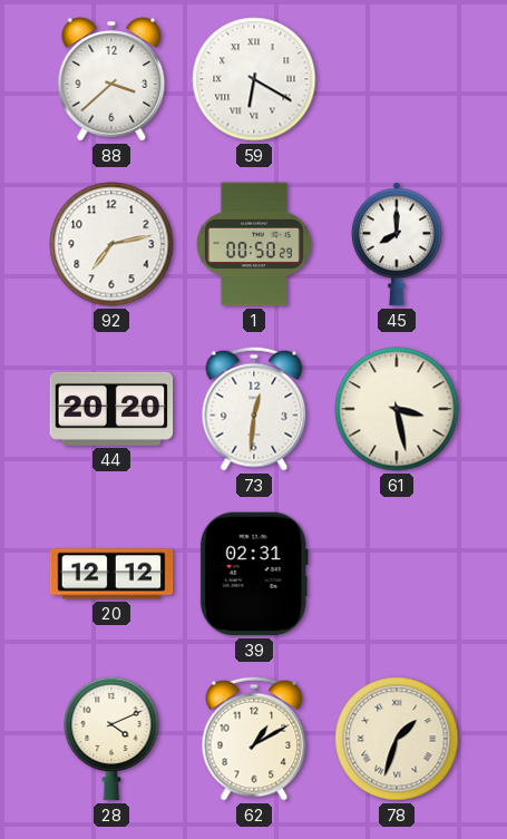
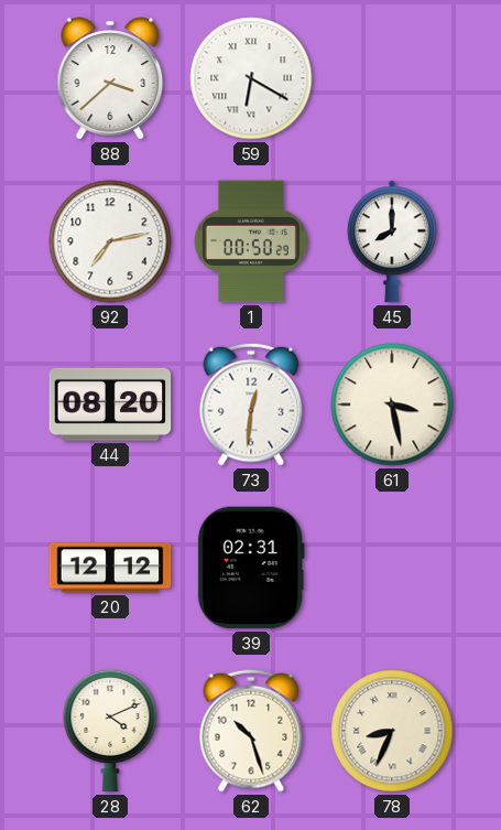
44: 20:20 -> 08:20 (110, 405)
62: 1:10 -> 10:27 (251, 731)
78: 1:33 -> 8:34 (392, 731)
